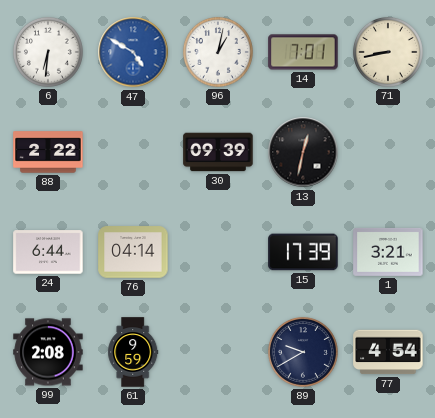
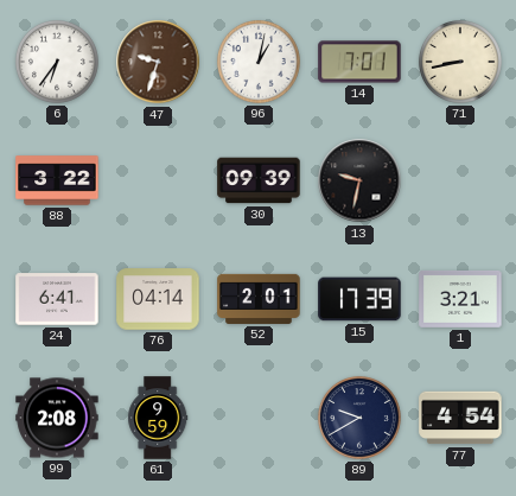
6: 6:31 -> 6:36 (57, 62)
47: 4:50 -> 9:33 (158, 62)
47 dial: blue -> brown (158, 62)
88: 2:22 -> 3:22 (57, 180)
13: 12:32 -> 9:32 (359, 180)
24: 6:44 -> 6:41 (57, 299)
52: none -> 2:01 (259, 299)
